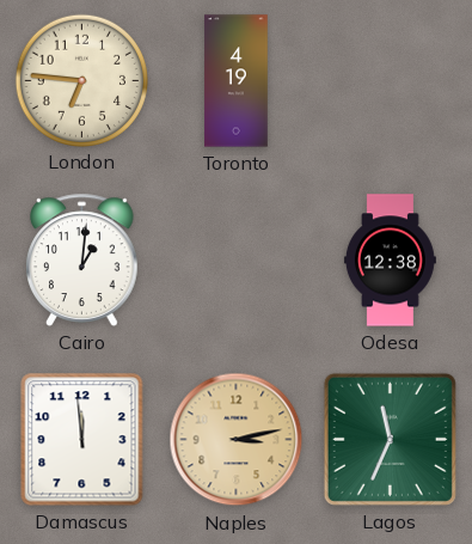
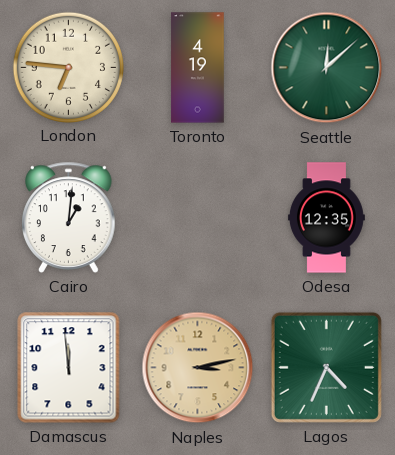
Seattle: none -> 12:08 (327, 68)
Odesa: 12:38 -> 12:35 (326, 218)
Lagos: 11:34 -> 4:34 (326, 367)
